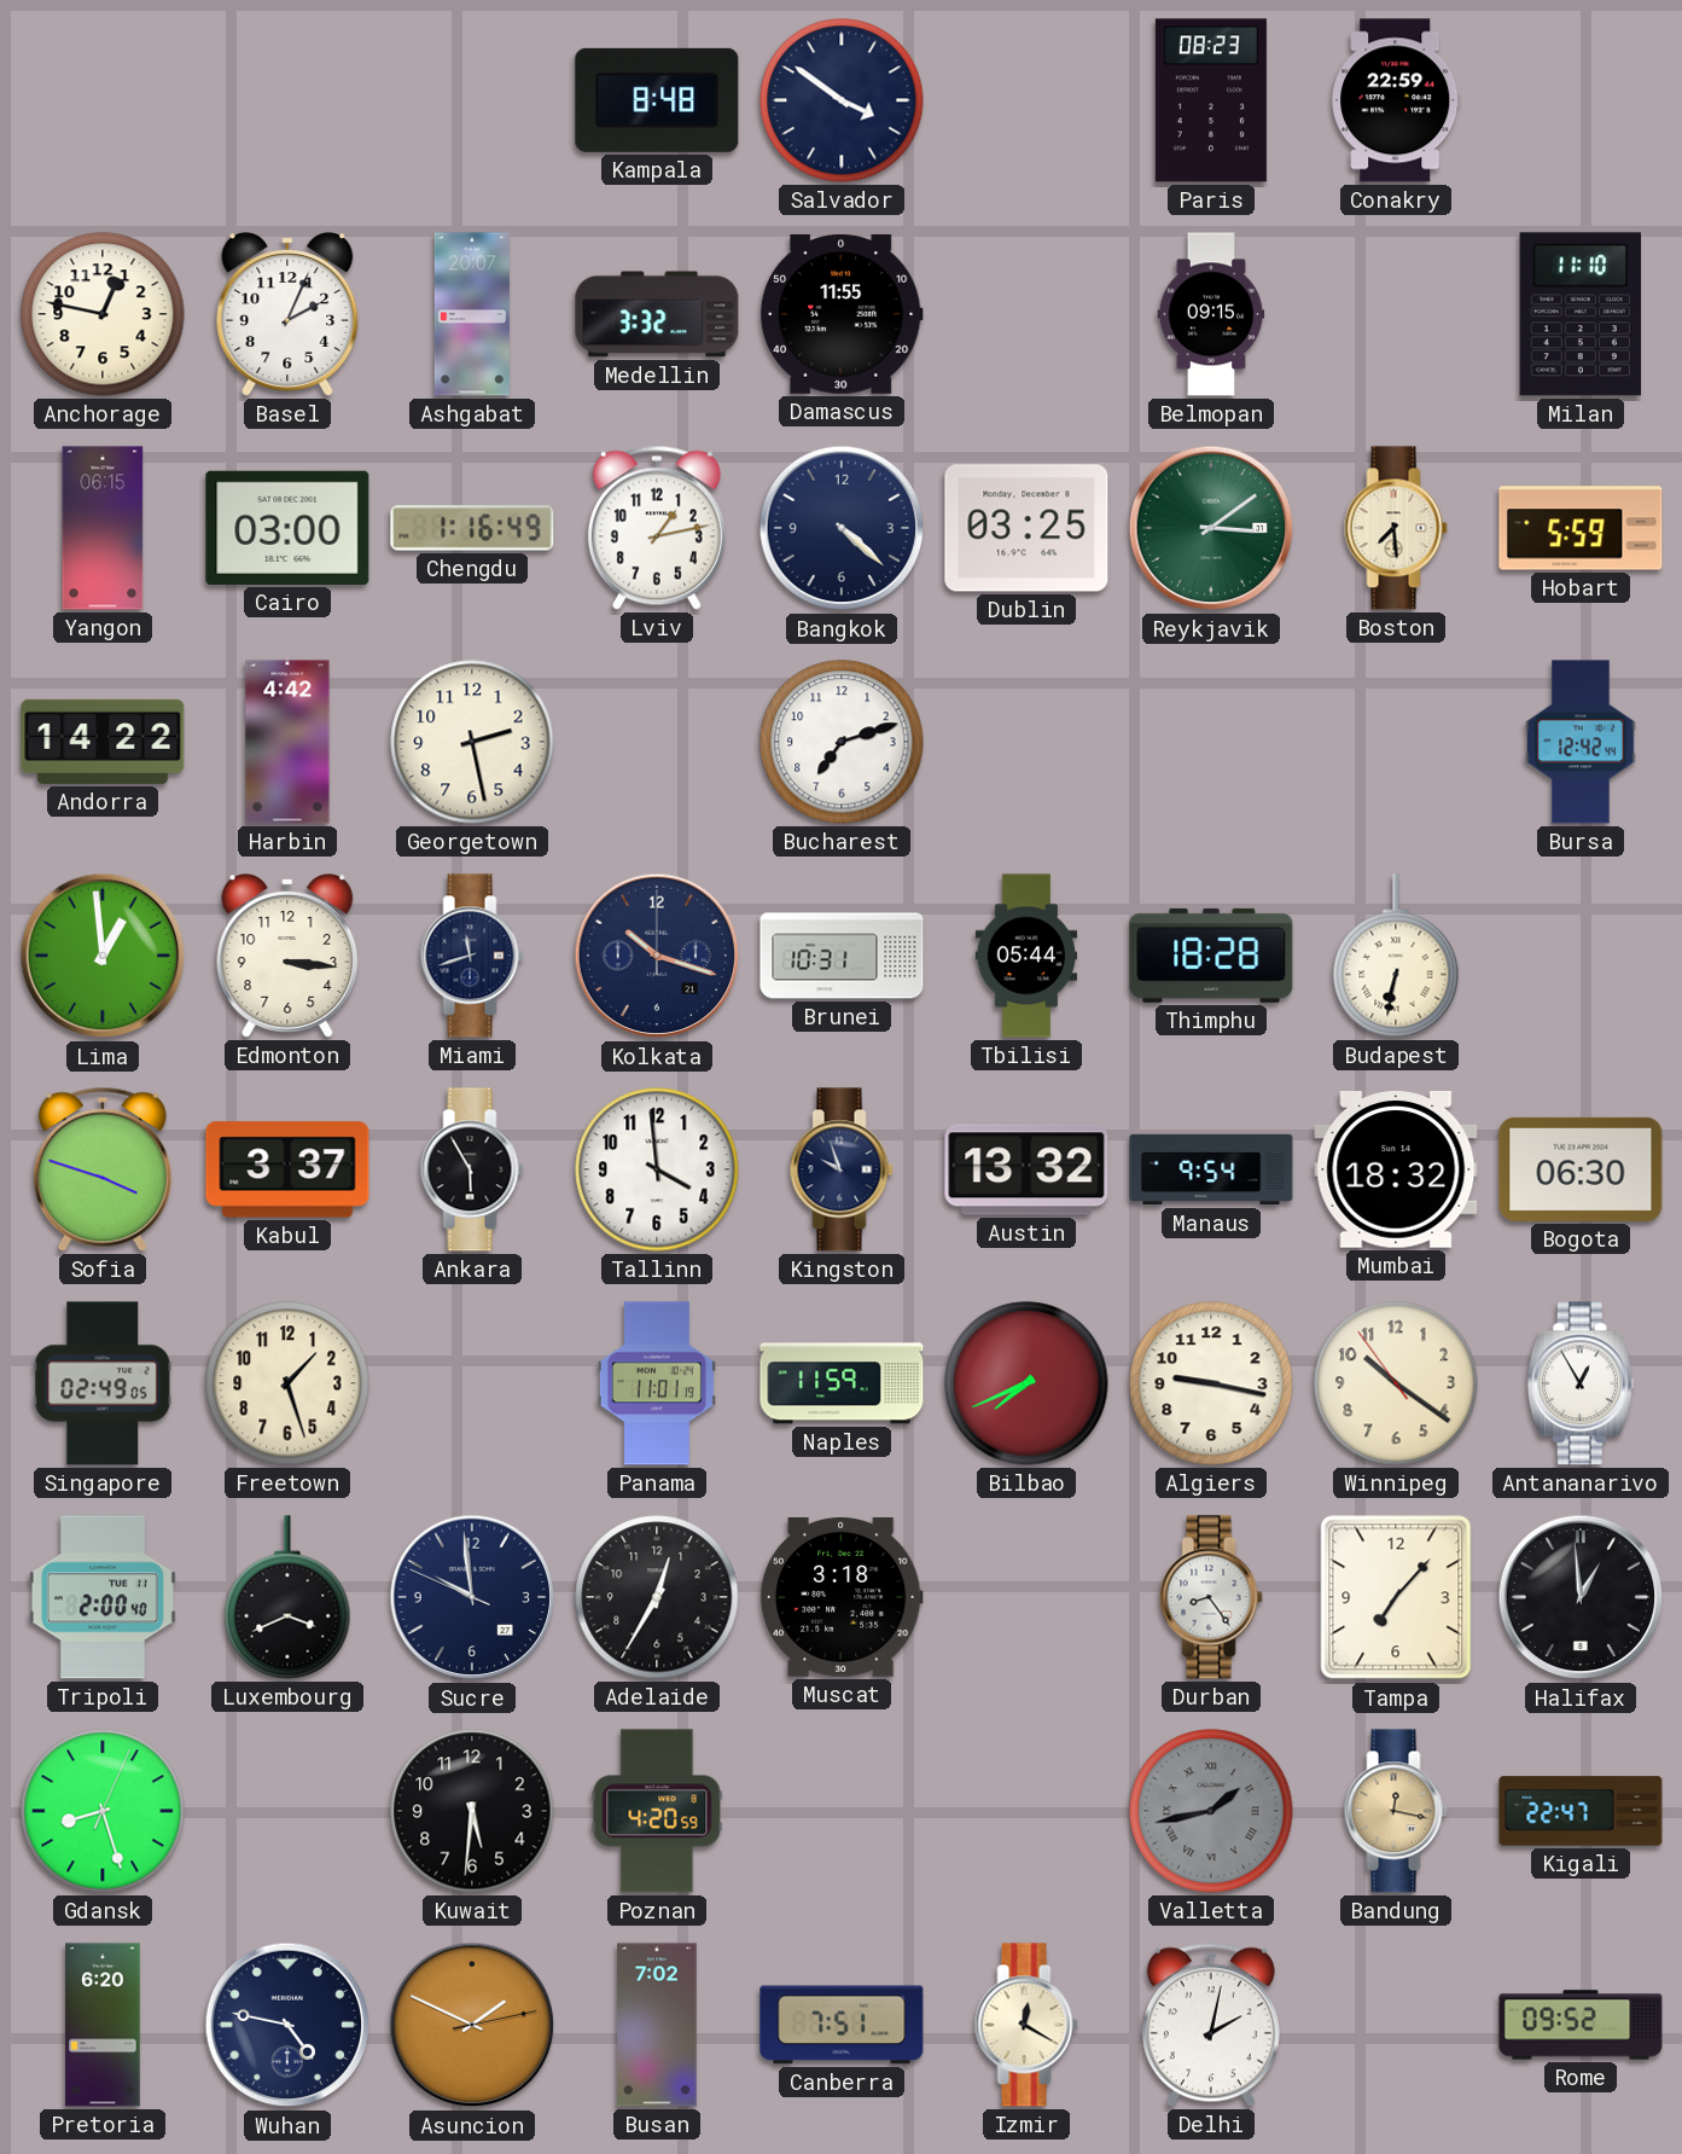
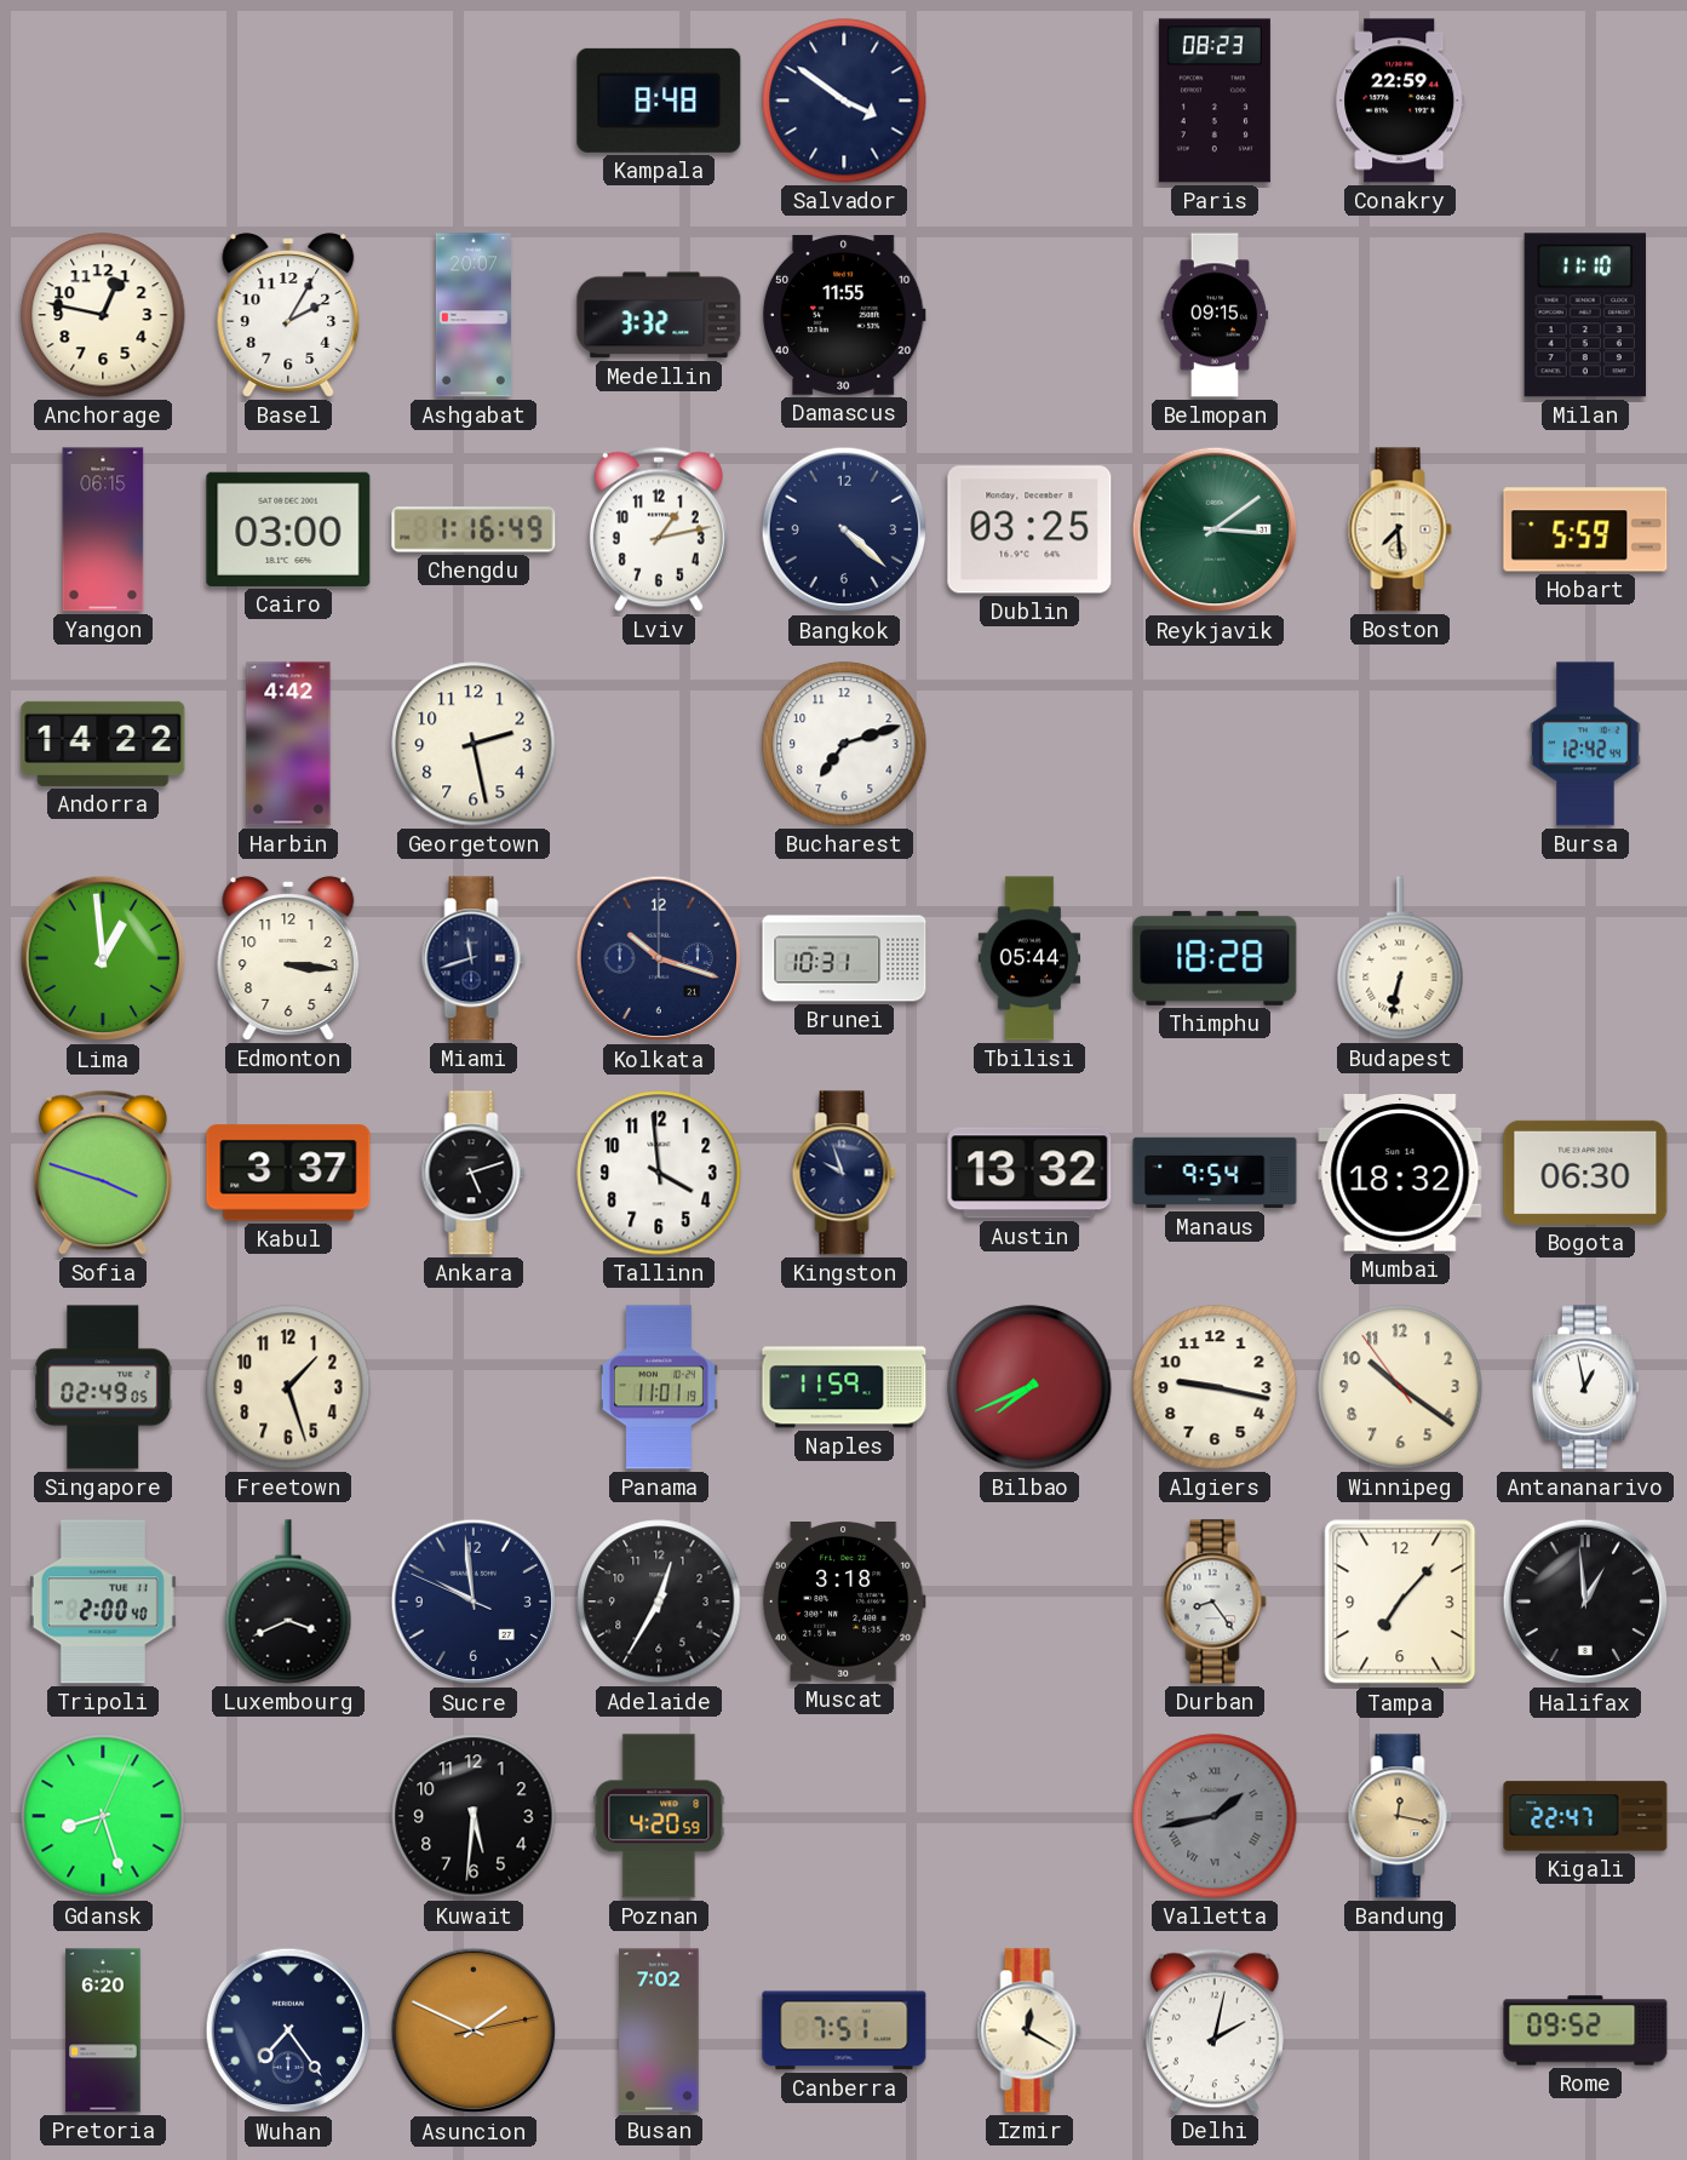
Basel: 2:04 -> 2:05 (288, 315)
Ankara: 5:55 -> 5:12 (474, 1173)
Antananarivo: 12:55 -> 12:58 (1585, 1387)
Wuhan: 4:47 -> 7:24 (288, 2030)
